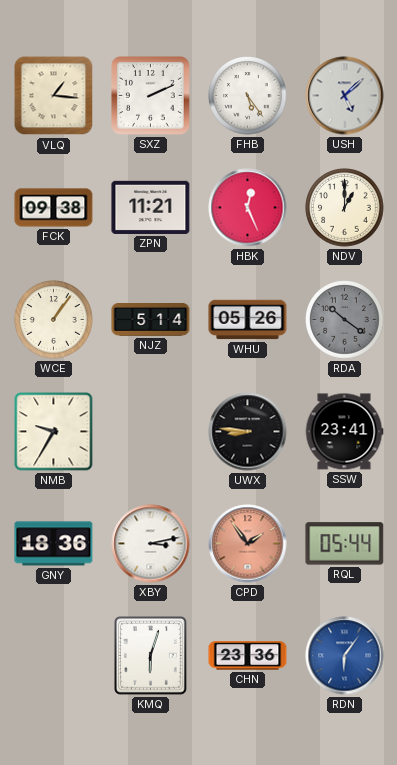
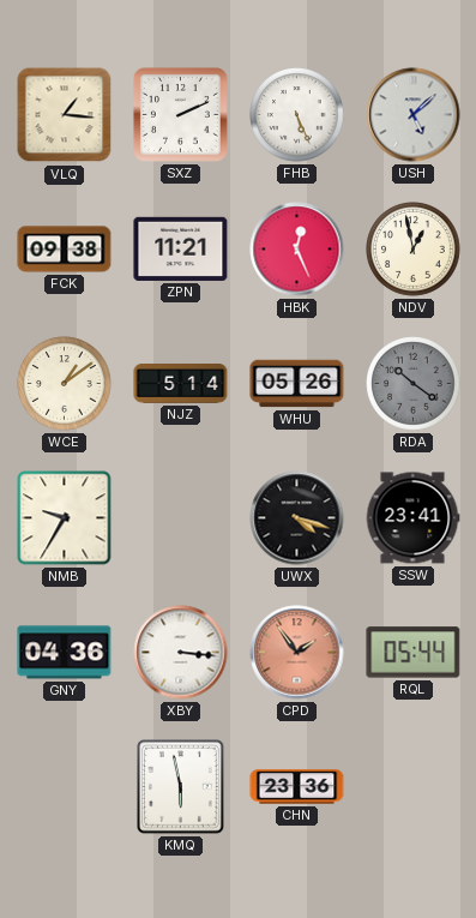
FHB: 5:24 -> 5:26 (297, 115)
NDV: 1:00 -> 12:58 (414, 250)
WCE: 1:06 -> 1:09 (65, 384)
UWX: 8:46 -> 4:18 (297, 518)
GNY: 18:36 -> 04:36 (65, 653)
XBY: 3:13 -> 3:16 (181, 653)
KMQ: 6:03 -> 5:58 (181, 787)
RDN: 6:06 -> none (345, 656)
